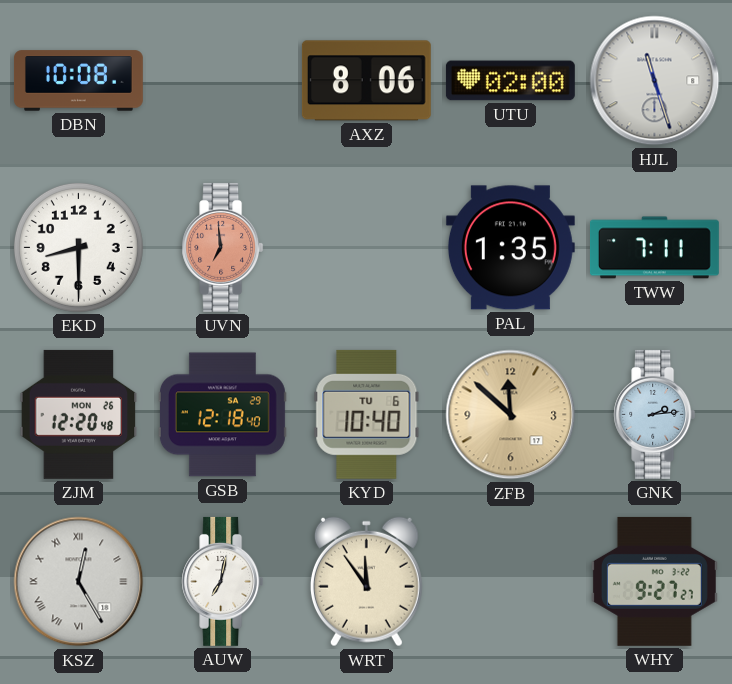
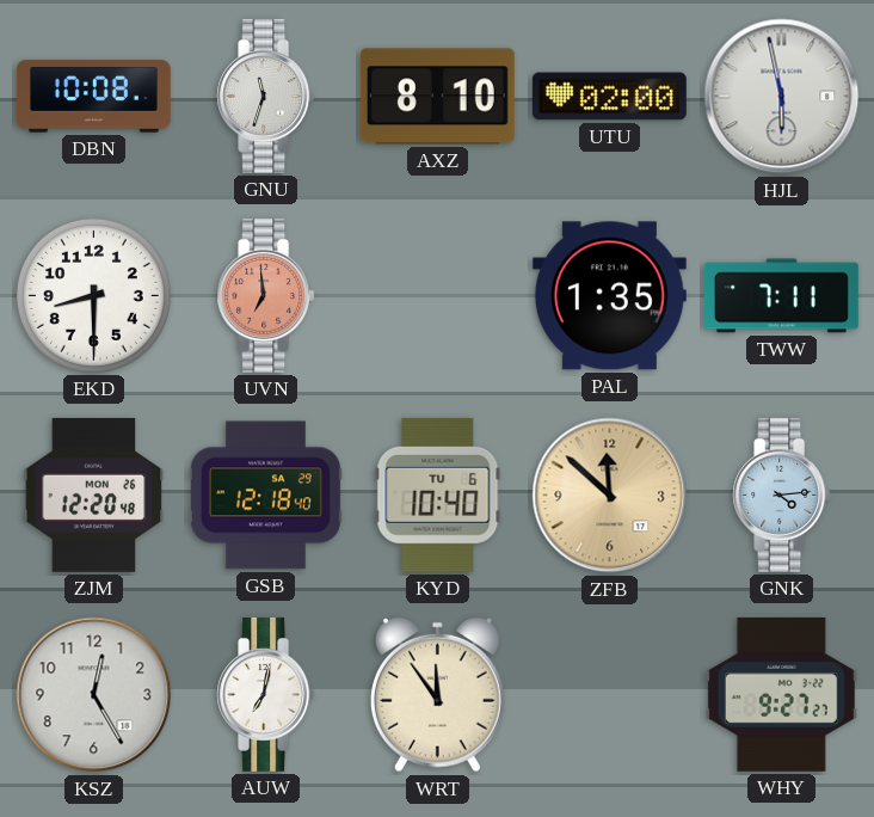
GNU: none -> 11:33 (266, 96)
AXZ: 8:06 -> 8:10 (437, 97)
HJL: 11:27 -> 5:58 (782, 97)
GNK: 2:14 -> 4:14 (782, 494)
KSZ numerals: Roman -> Arabic (94, 695)
